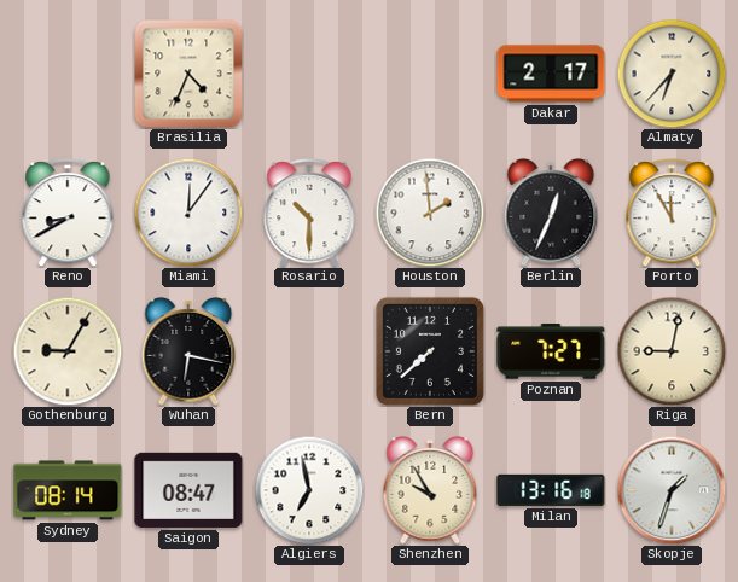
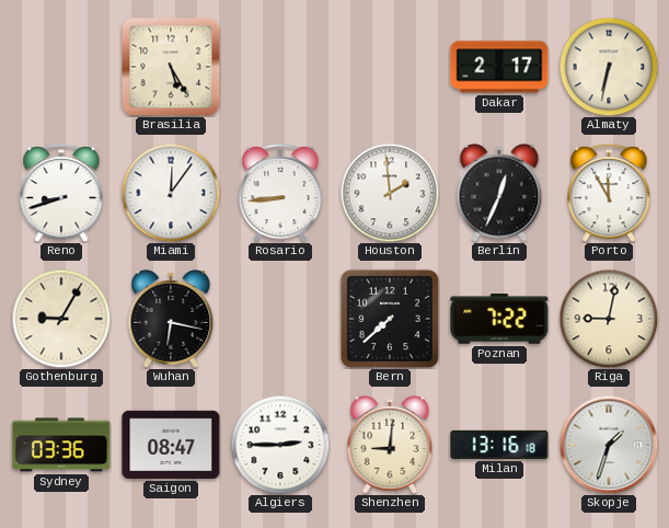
Brasilia: 4:34 -> 5:25 (171, 67)
Almaty: 6:37 -> 6:32 (609, 67)
Reno: 8:40 -> 8:42 (61, 193)
Rosario: 10:30 -> 8:44 (280, 193)
Poznan: 7:27 -> 7:22 (499, 319)
Sydney: 08:14 -> 03:36 (61, 445)
Algiers: 6:58 -> 2:45 (280, 445)
Shenzhen: 9:55 -> 9:01 (390, 446)
